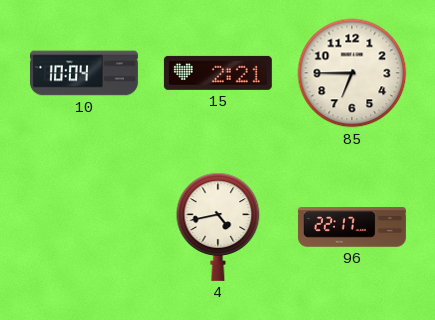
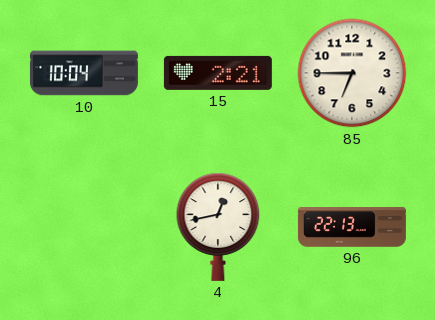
4: 4:43 -> 12:43 (218, 227)
96: 22:17 -> 22:13 (352, 227)
